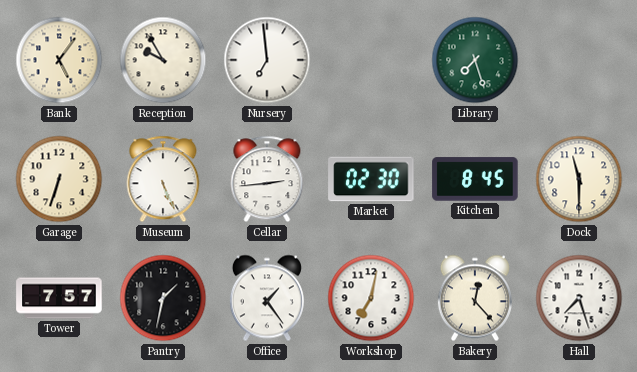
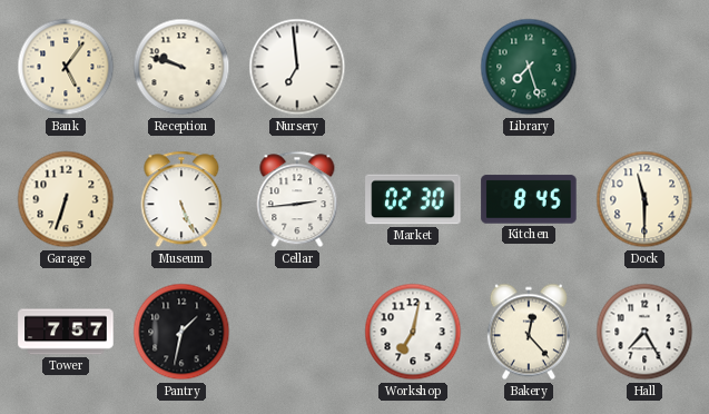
Reception: 9:55 -> 9:48 (181, 67)
Office: 1:24 -> none (267, 298)
Hall: 7:27 -> 7:25 (644, 332)
